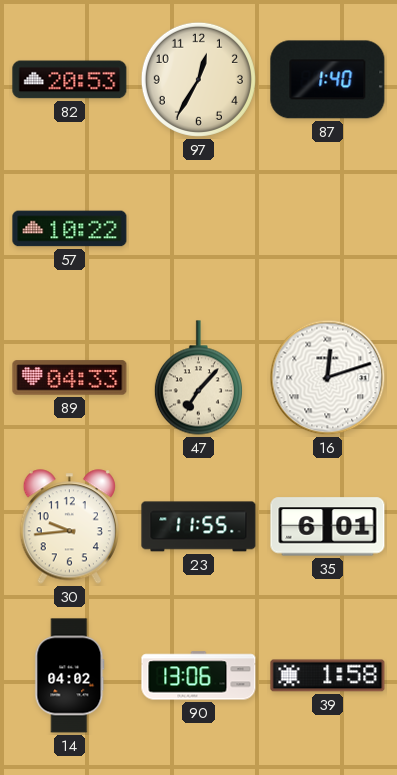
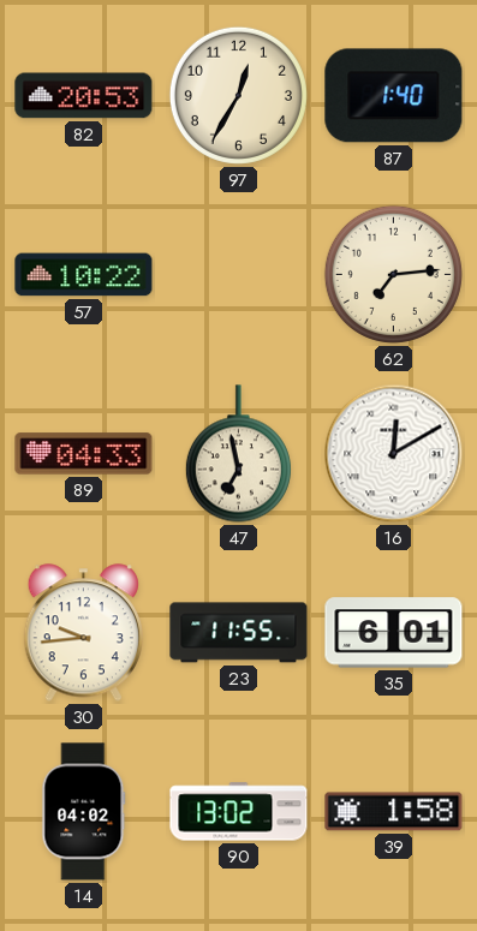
62: none -> 7:14 (393, 274)
47: 7:07 -> 6:58 (238, 454)
16: 12:12 -> 12:10 (394, 454)
90: 13:06 -> 13:02 (239, 812)
